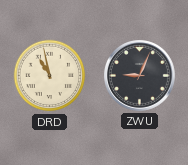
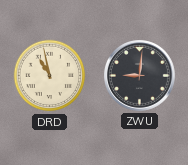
ZWU: 9:04 -> 9:01 (140, 76)
